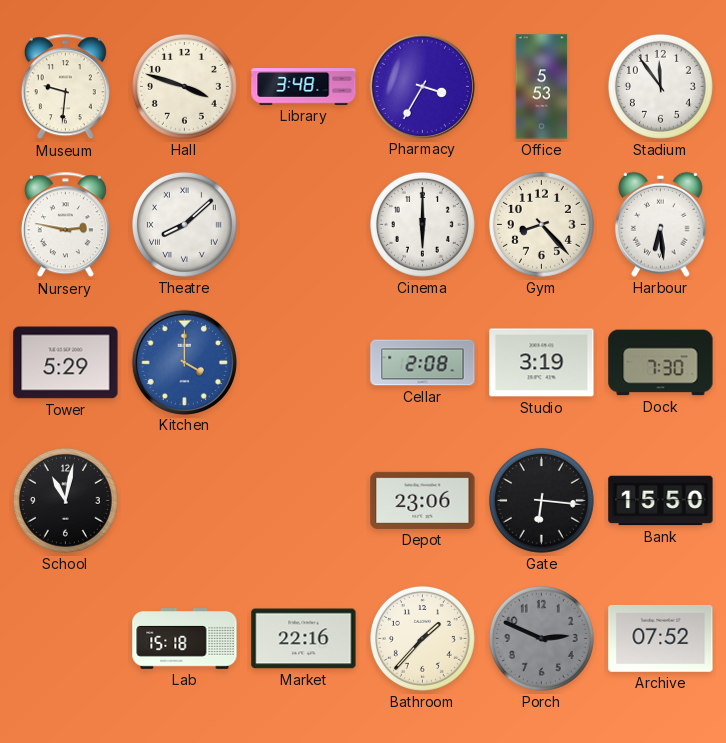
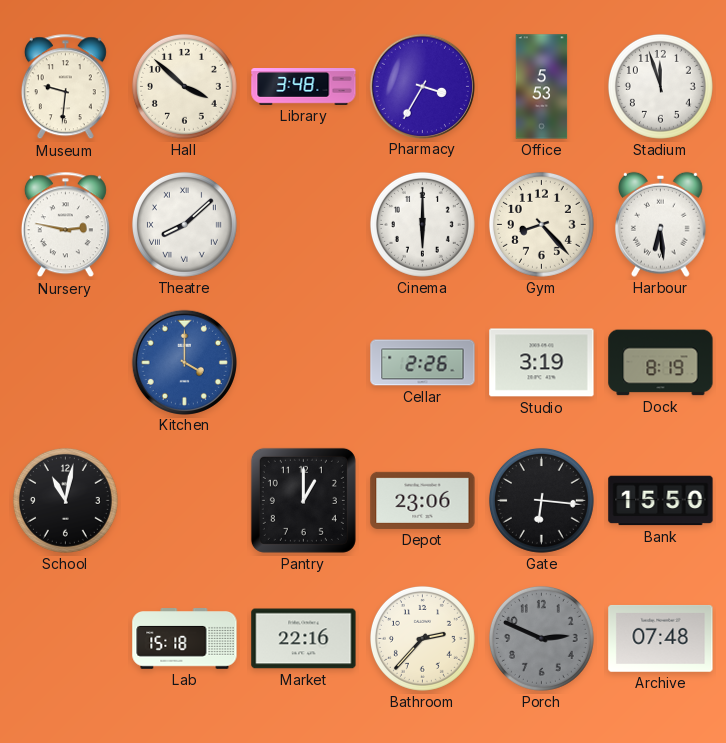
Hall: 3:48 -> 3:52 (184, 86)
Stadium: 11:54 -> 11:57 (660, 86)
Tower: 5:29 -> none (66, 363)
Cellar: 2:08 -> 2:26 (423, 363)
Dock: 7:30 -> 8:19 (661, 363)
Pantry: none -> 1:00 (303, 500)
Bathroom: 1:37 -> 2:37 (422, 638)
Archive: 07:52 -> 07:48 (661, 639)
